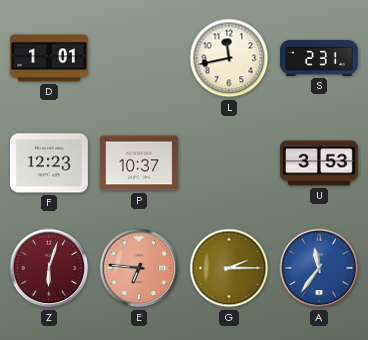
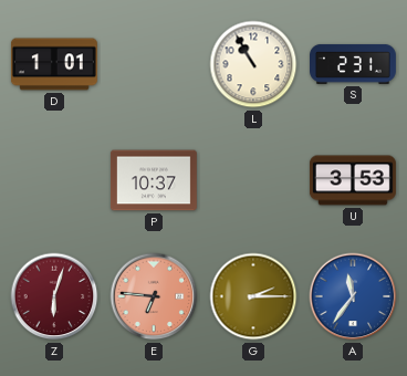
L: 11:43 -> 10:55 (253, 64)
F: 12:23 -> none (49, 163)
